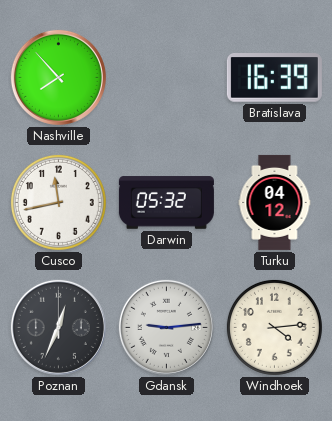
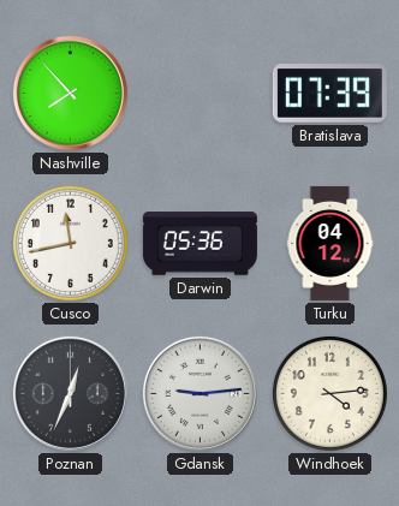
Bratislava: 16:39 -> 07:39 (329, 94)
Darwin: 05:32 -> 05:36 (199, 244)
